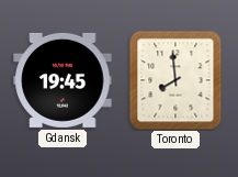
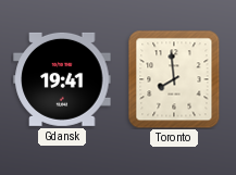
Gdansk: 19:45 -> 19:41 (62, 79)
